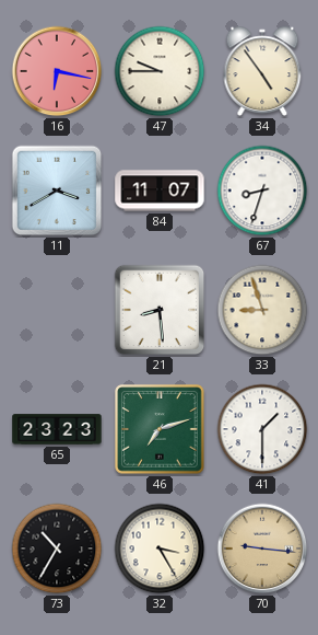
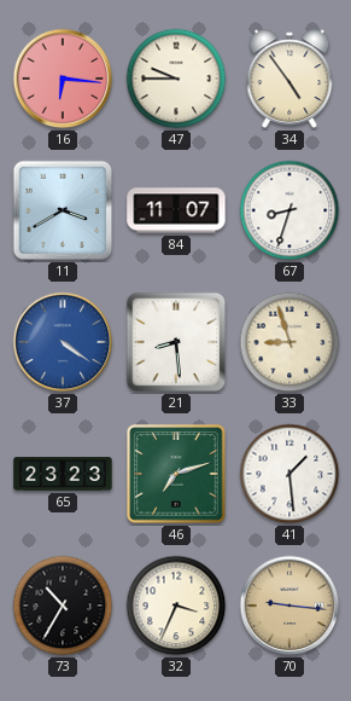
16: 6:17 -> 6:16 (63, 79)
37: none -> 4:21 (63, 342)
41: 1:30 -> 1:29 (289, 474)
32: 3:25 -> 3:34 (176, 606)
